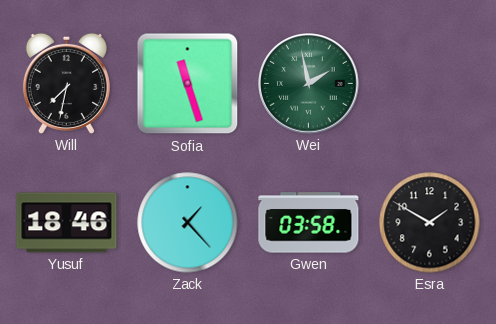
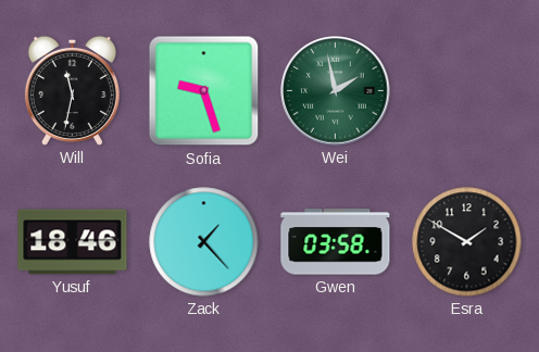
Will: 7:32 -> 11:32 (72, 90)
Sofia: 11:27 -> 9:27 (204, 91)
